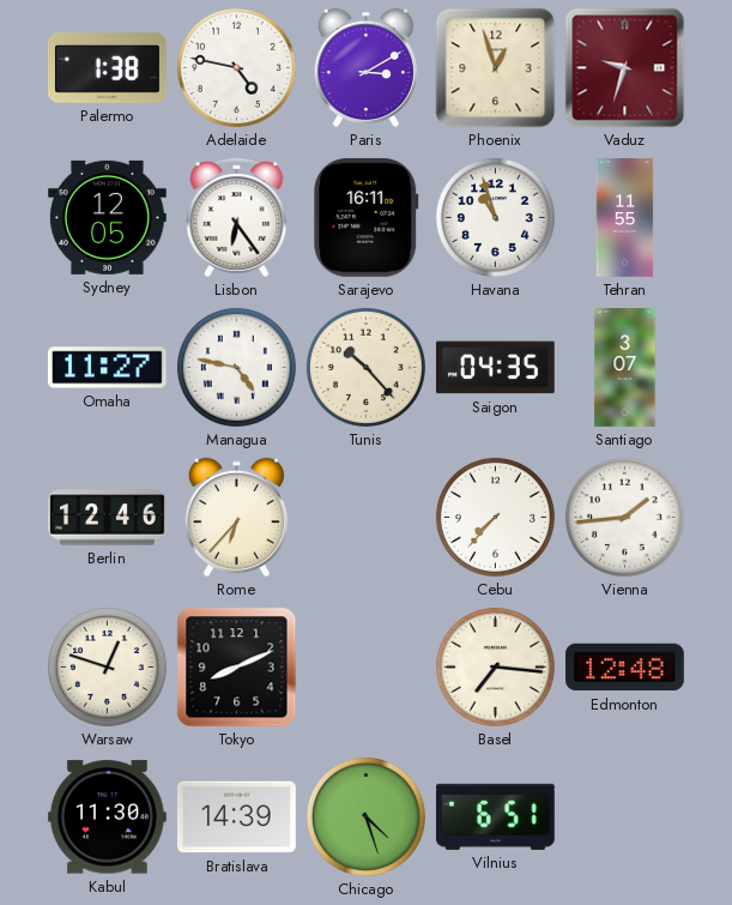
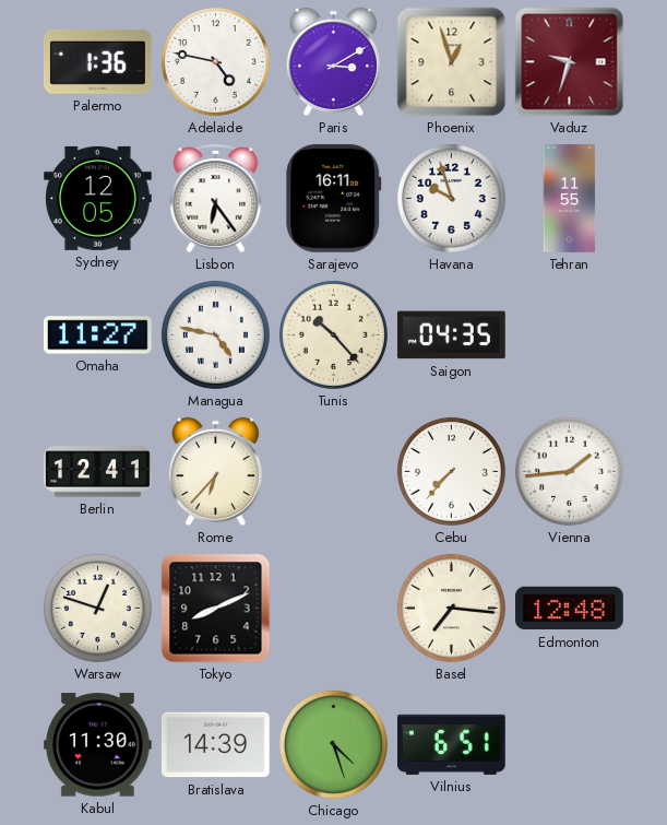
Palermo: 1:38 -> 1:36 (97, 61)
Havana: 10:57 -> 9:57 (451, 198)
Santiago: 3:07 -> none (625, 368)
Berlin: 12:46 -> 12:41 (98, 472)
